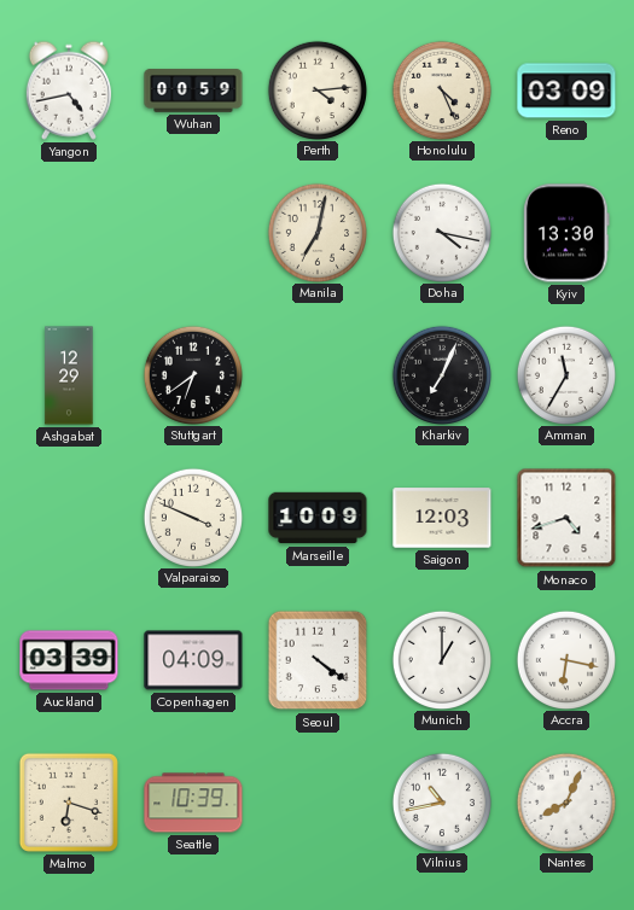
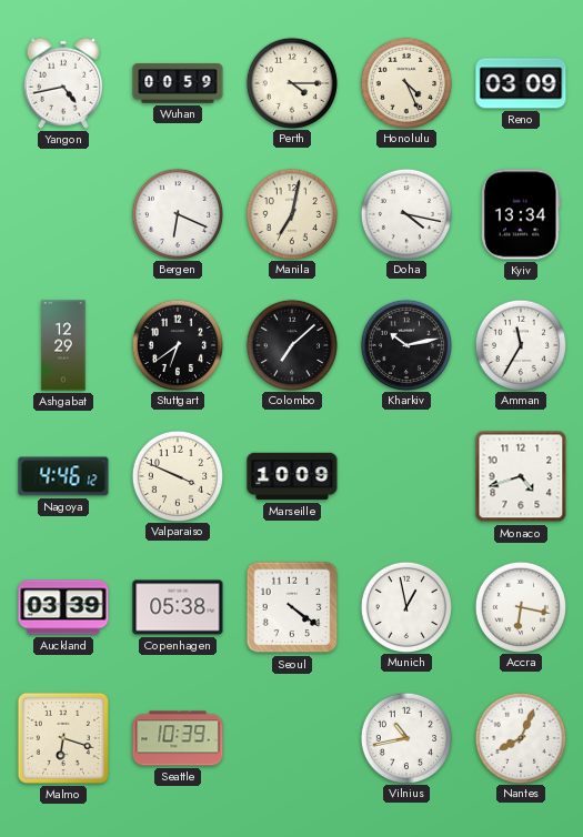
Perth: 4:14 -> 4:15 (291, 82)
Bergen: none -> 6:19 (177, 213)
Kyiv: 13:30 -> 13:34 (522, 214)
Colombo: none -> 7:08 (291, 344)
Kharkiv: 7:04 -> 10:13 (405, 344)
Nagoya: none -> 4:46 (63, 476)
Saigon: 12:03 -> none (442, 518)
Copenhagen: 04:09 -> 05:38 (178, 607)
Munich: 1:00 -> 12:58 (405, 606)
